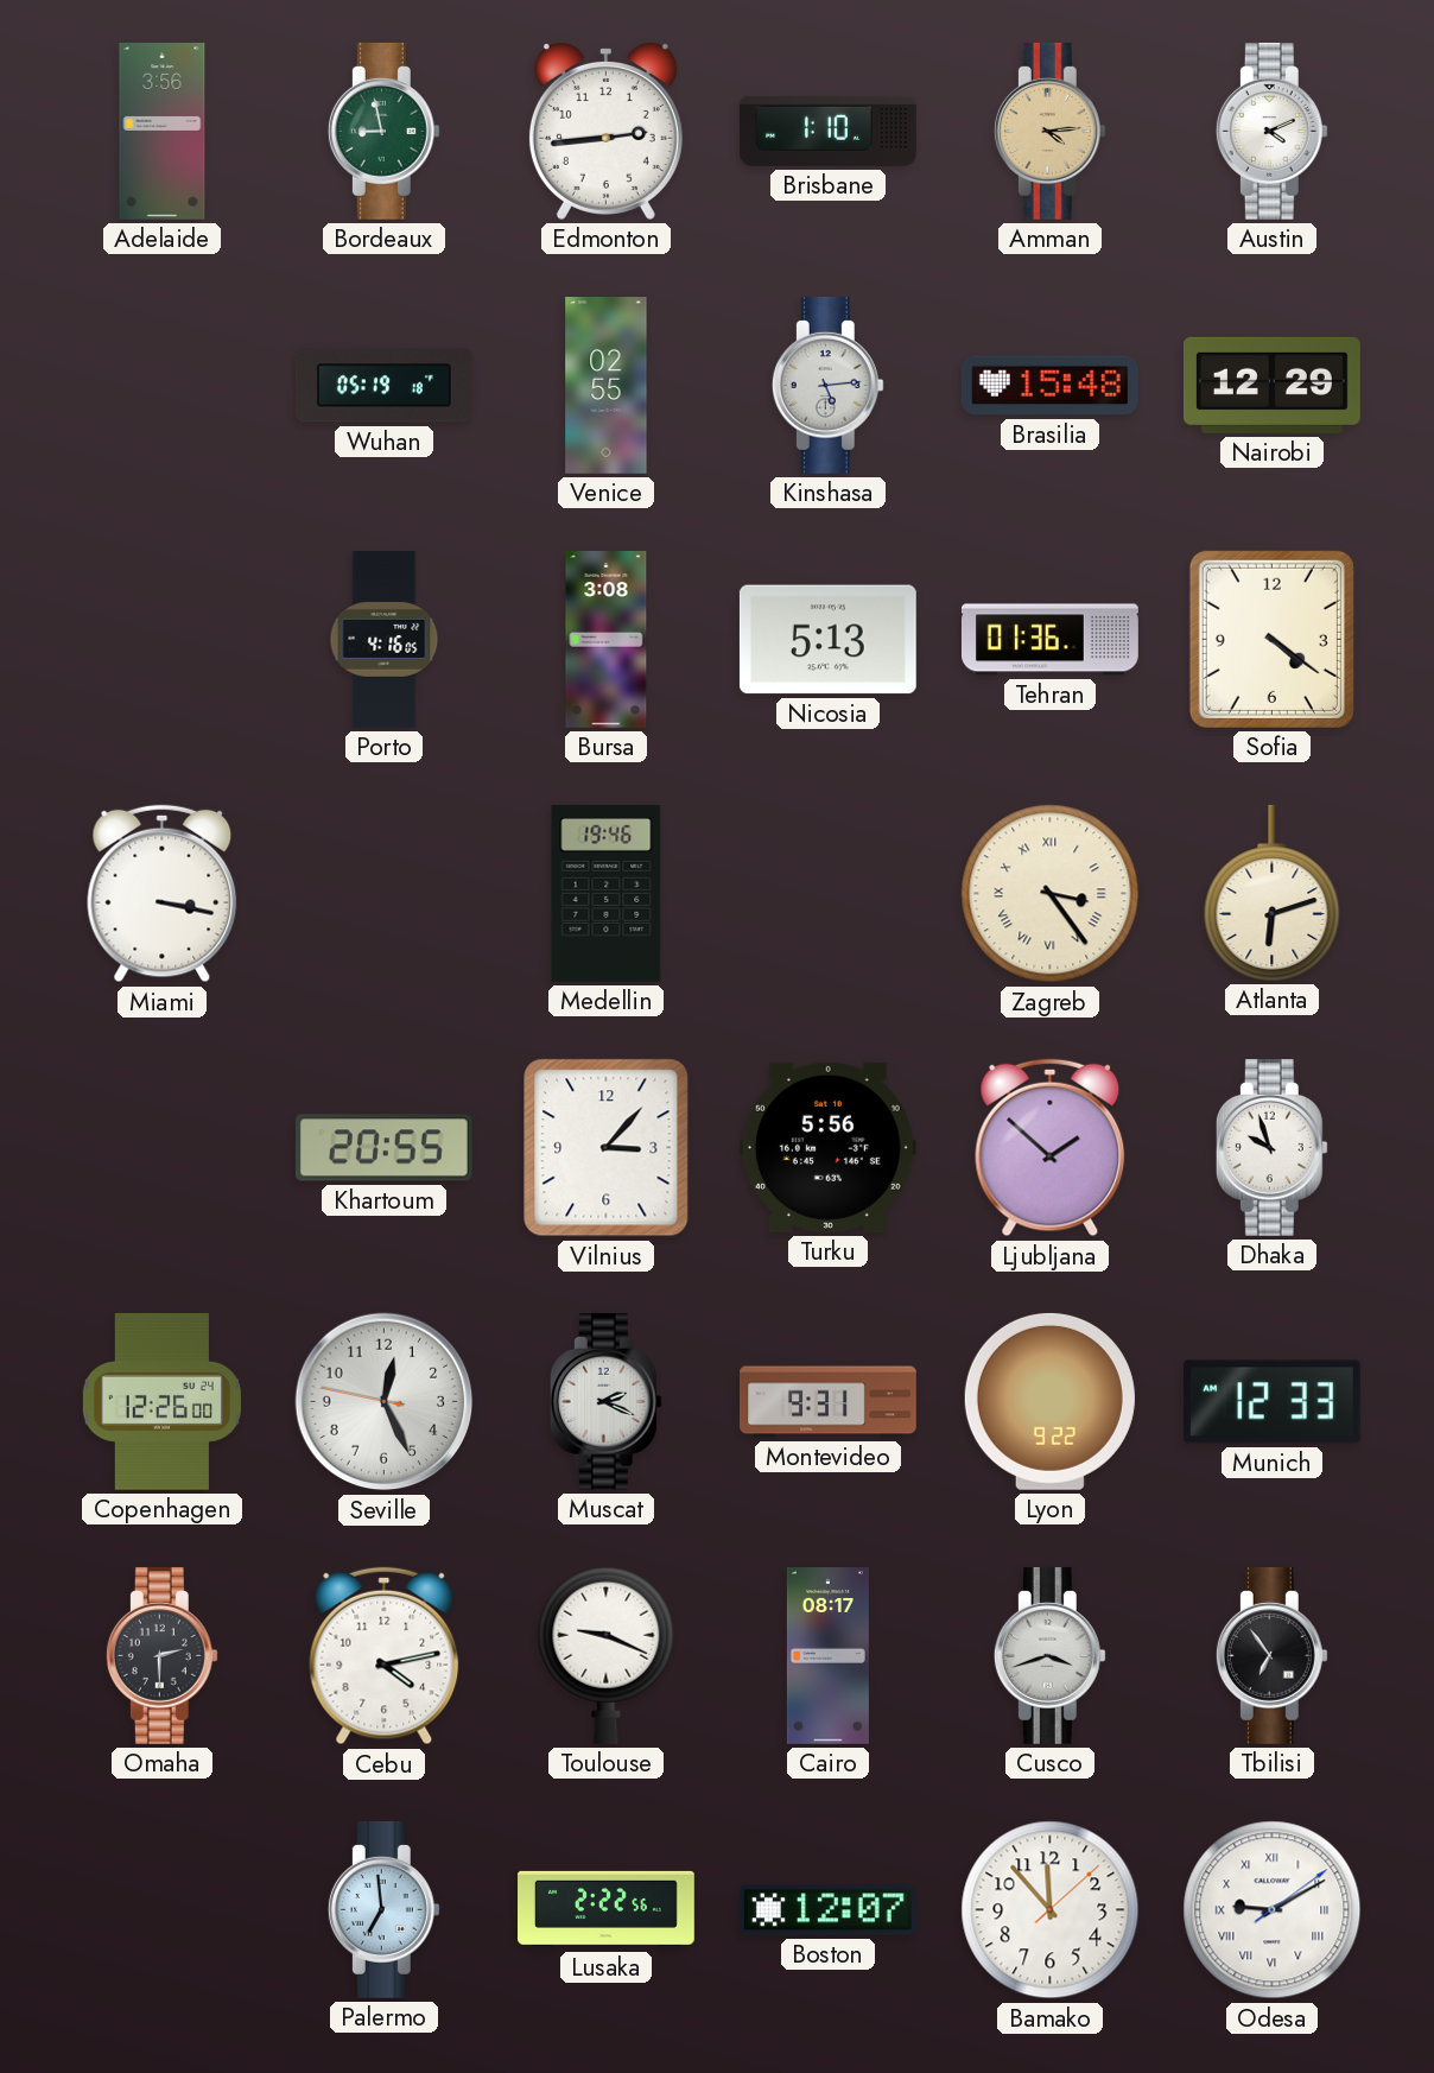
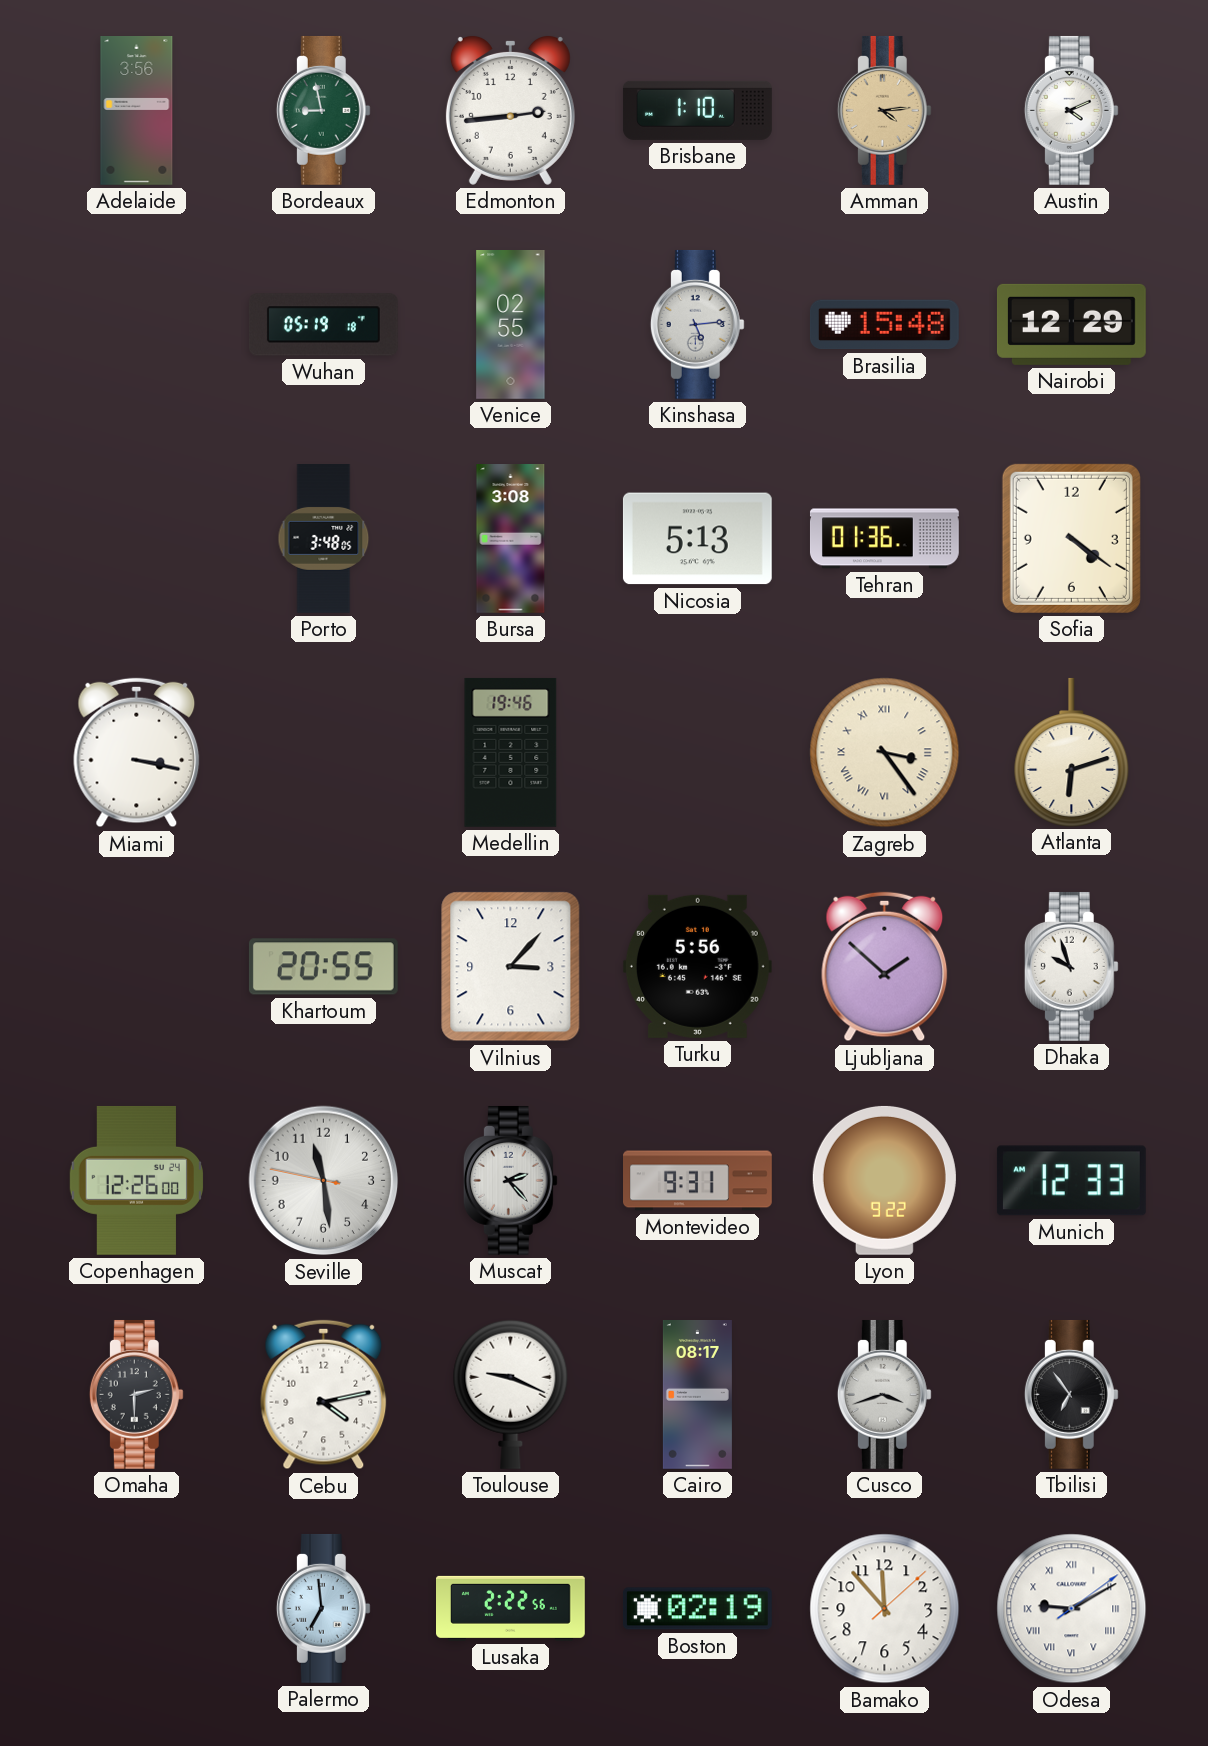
Porto: 4:16 -> 3:48 (324, 539)
Seville: 12:25 -> 11:28 (324, 1181)
Muscat: 2:19 -> 2:23 (510, 1180)
Boston: 12:07 -> 02:19 (697, 1609)
